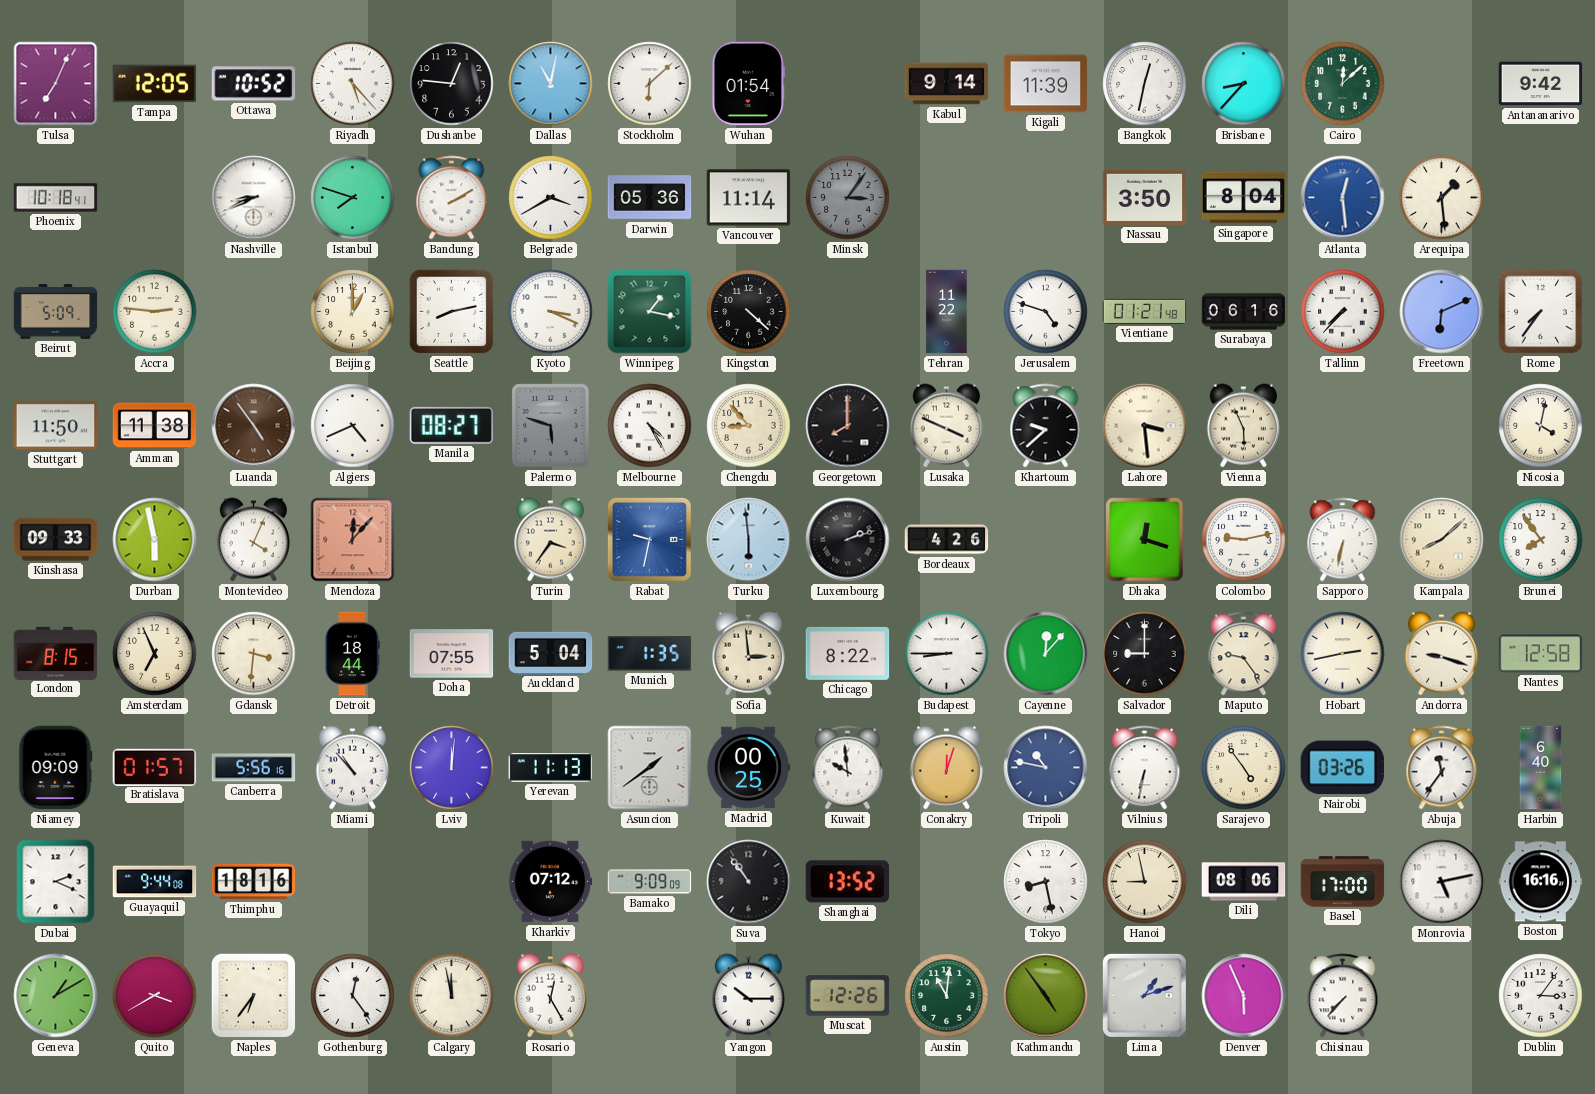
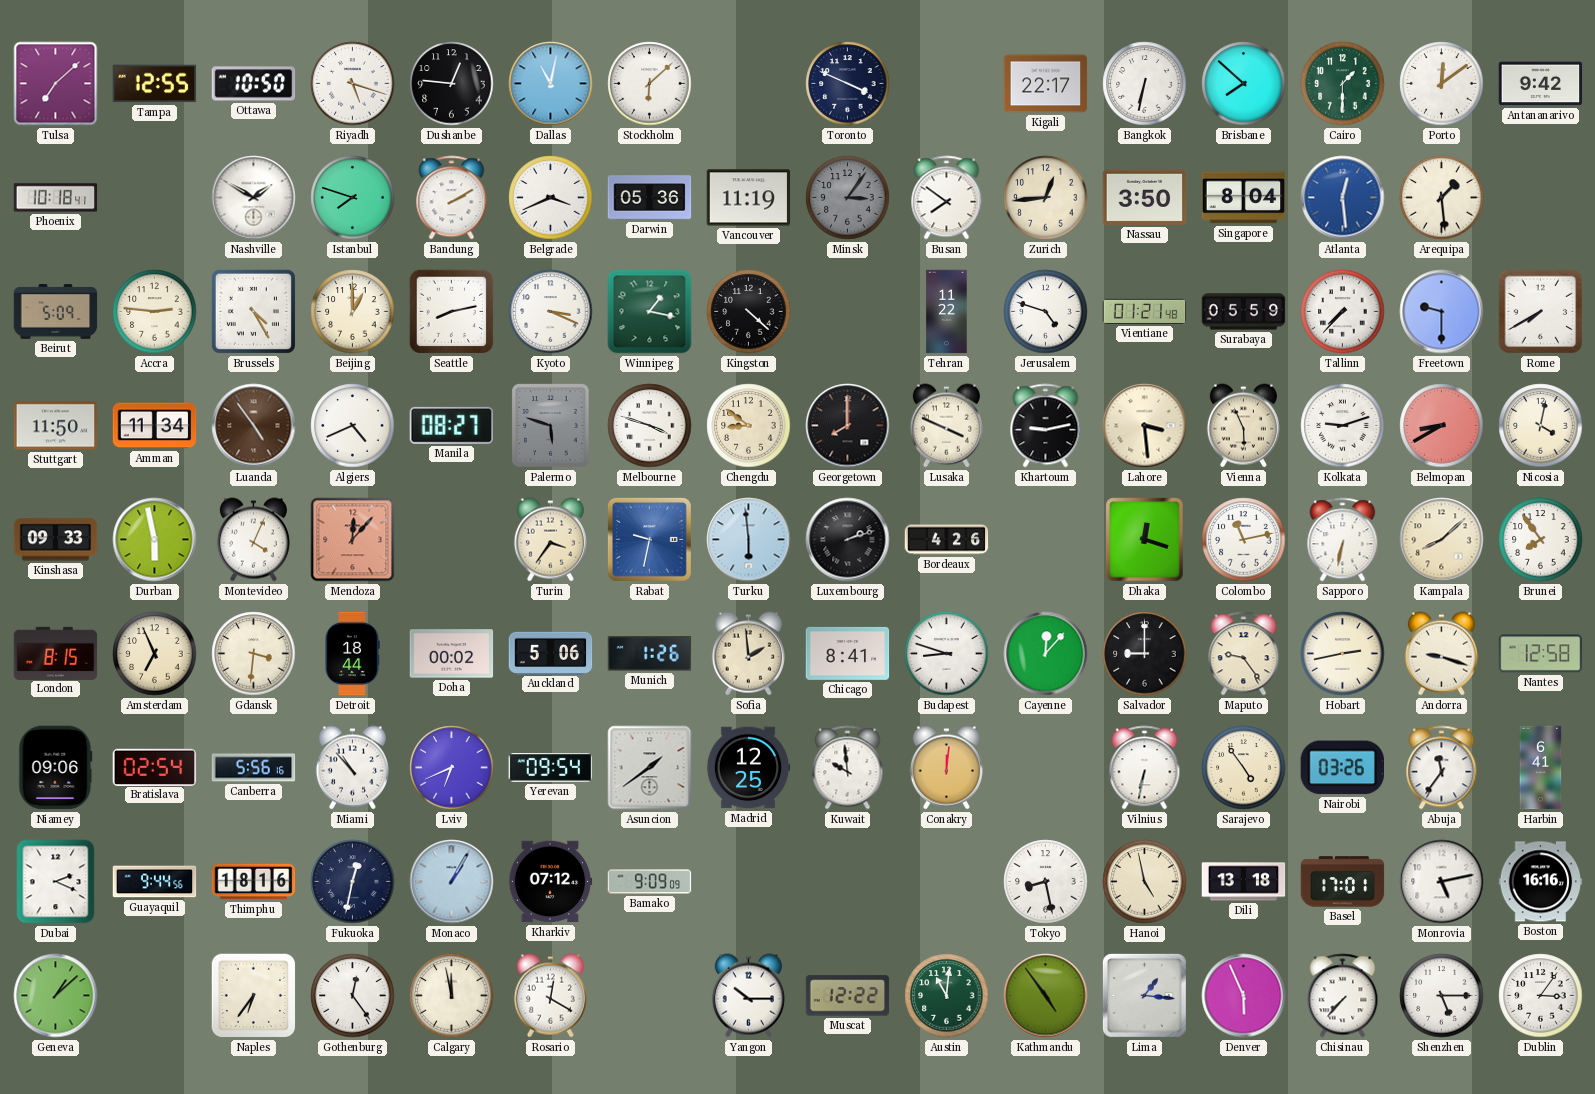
Tulsa: 7:04 -> 7:08 (56, 84)
Tampa: 12:05 -> 12:55 (155, 84)
Ottawa: 10:52 -> 10:50 (254, 84)
Riyadh: 5:23 -> 5:18 (353, 84)
Wuhan: 01:54 -> none (748, 84)
Toronto: none -> 3:49 (848, 84)
Kabul: 9:14 -> none (947, 84)
Kigali: 11:39 -> 22:17 (1046, 84)
Bangkok: 12:32 -> 6:32 (1145, 84)
Brisbane: 8:37 -> 7:52 (1244, 84)
Cairo: 12:08 -> 1:30 (1343, 84)
Porto: none -> 12:09 (1442, 84)
Nashville: 8:41 -> 1:50 (254, 198)
Belgrade: 3:40 -> 3:41 (551, 198)
Vancouver: 11:14 -> 11:19 (749, 198)
Busan: none -> 7:51 (947, 198)
Zurich: none -> 12:44 (1046, 198)
Brussels: none -> 4:25 (253, 311)
Surabaya: 06:16 -> 05:59 (1244, 312)
Freetown: 6:11 -> 9:30 (1442, 312)
Rome: 7:36 -> 7:40 (1541, 312)
Amman: 11:38 -> 11:34 (155, 426)
Melbourne: 4:25 -> 3:48 (650, 426)
Chengdu: 8:53 -> 8:51 (749, 426)
Khartoum: 9:38 -> 9:13 (1046, 426)
Kolkata: none -> 9:12 (1343, 426)
Belmopan: none -> 8:40 (1442, 426)
Colombo: 9:13 -> 11:13 (1244, 540)
Doha: 07:55 -> 00:02 (452, 654)
Auckland: 5:04 -> 5:06 (551, 653)
Munich: 1:35 -> 1:26 (650, 654)
Sofia: 2:59 -> 1:59 (748, 654)
Chicago: 8:22 -> 8:41 (848, 653)
Budapest: 8:45 -> 8:48 (947, 654)
Niamey: 09:09 -> 09:06 (56, 768)
Bratislava: 01:57 -> 02:54 (155, 767)
Lviv: 12:01 -> 6:41 (452, 768)
Yerevan: 11:13 -> 09:54 (551, 768)
Madrid: 00:25 -> 12:25 (748, 768)
Conakry: 12:03 -> 12:01 (946, 768)
Tripoli: 10:47 -> none (1046, 768)
Harbin: 6:40 -> 6:41 (1541, 768)
Guayaquil: 9:44:08 -> 9:44:56 (155, 882)
Fukuoka: none -> 12:32 (353, 882)
Monaco: none -> 1:05 (452, 882)
Suva: 10:54 -> none (749, 882)
Shanghai: 13:52 -> none (848, 882)
Hanoi: 8:58 -> 4:58 (1145, 882)
Dili: 08:06 -> 13:18 (1244, 882)
Basel: 17:00 -> 17:01 (1343, 882)
Geneva: 1:10 -> 1:08 (56, 996)
Quito: 3:40 -> none (155, 996)
Rosario: 12:25 -> 12:20 (550, 996)
Muscat: 12:26 -> 12:22 (848, 996)
Lima: 1:12 -> 1:16 (1144, 995)
Shenzhen: none -> 5:15 (1442, 996)
